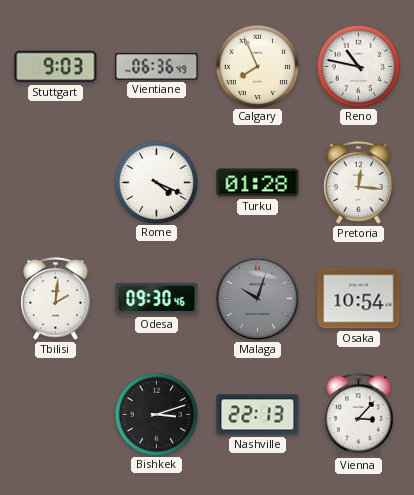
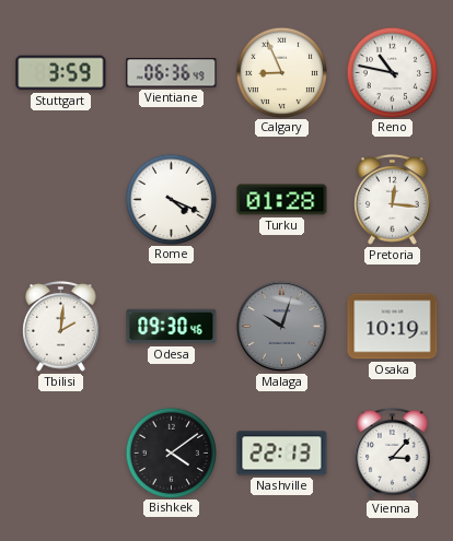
Stuttgart: 9:03 -> 3:59 (61, 73)
Calgary: 7:56 -> 8:56 (281, 72)
Osaka: 10:54 -> 10:19 (393, 327)
Bishkek: 3:12 -> 4:09 (171, 452)
